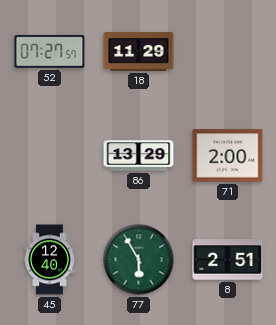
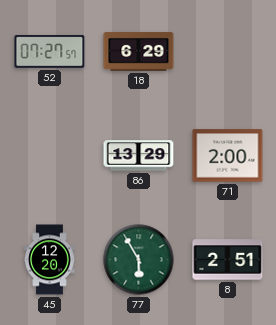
18: 11:29 -> 6:29 (139, 51)
45: 12:40 -> 12:20 (50, 260)
